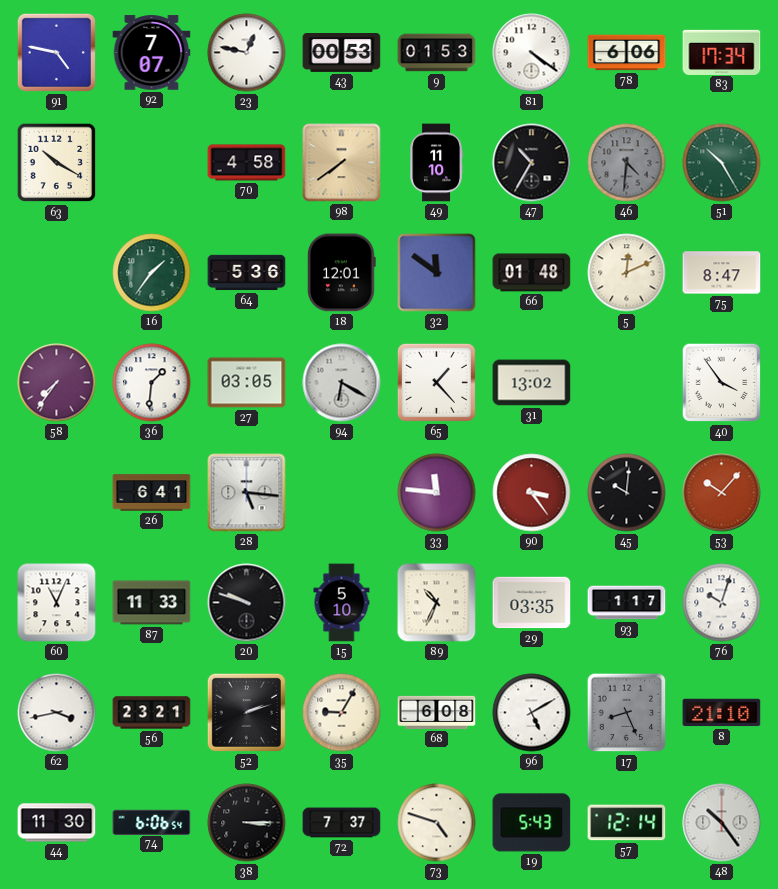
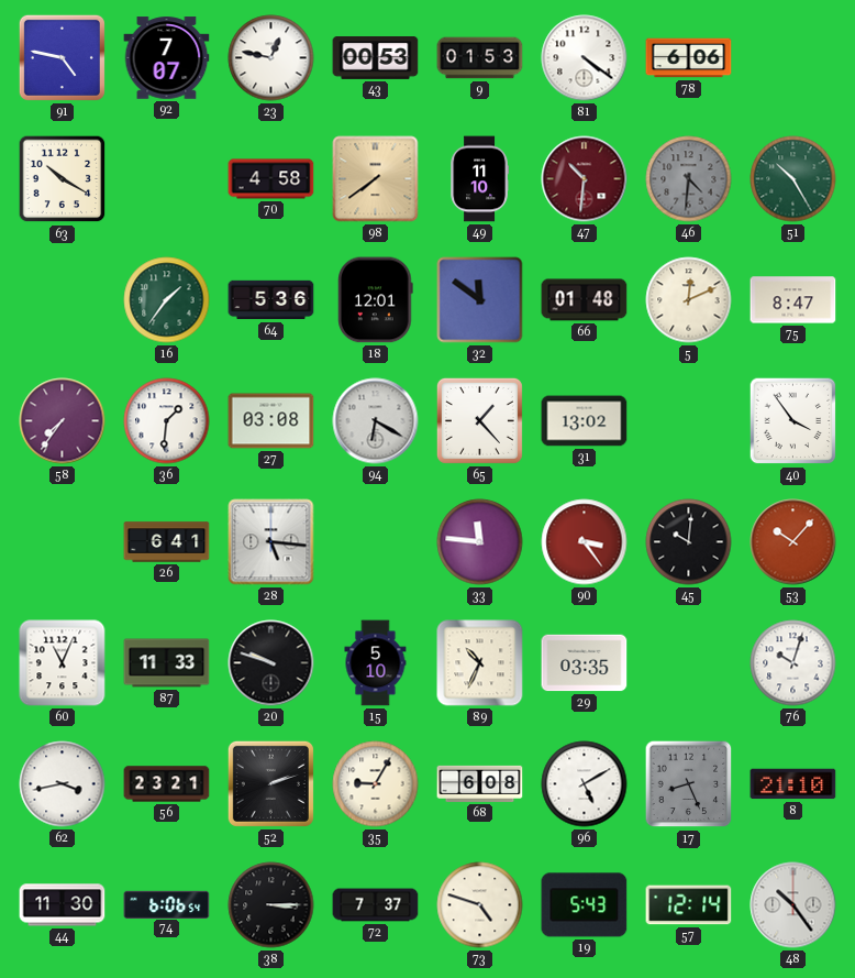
83: 17:34 -> none (722, 52)
47: 10:35 -> 10:31 (585, 179)
47 dial: black -> burgundy (585, 179)
27: 03:05 -> 03:08 (271, 421)
93: 1:17 -> none (627, 603)
